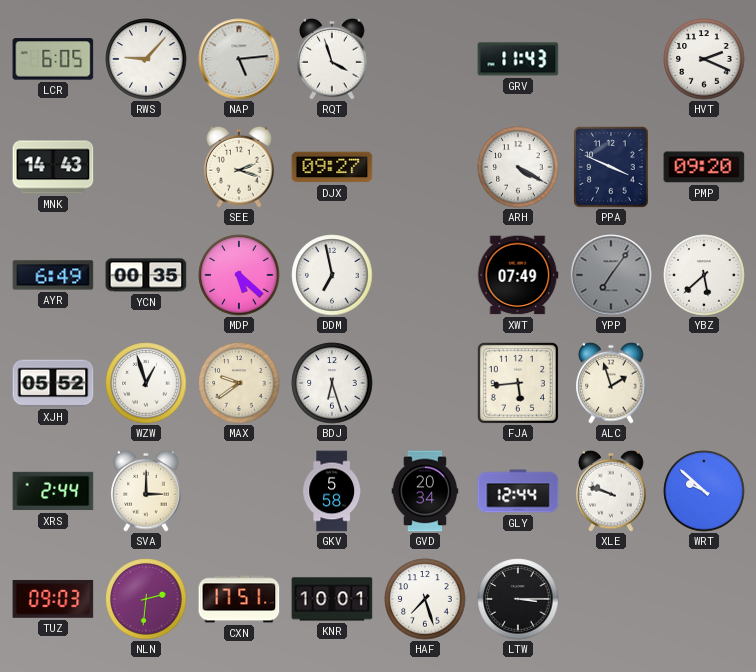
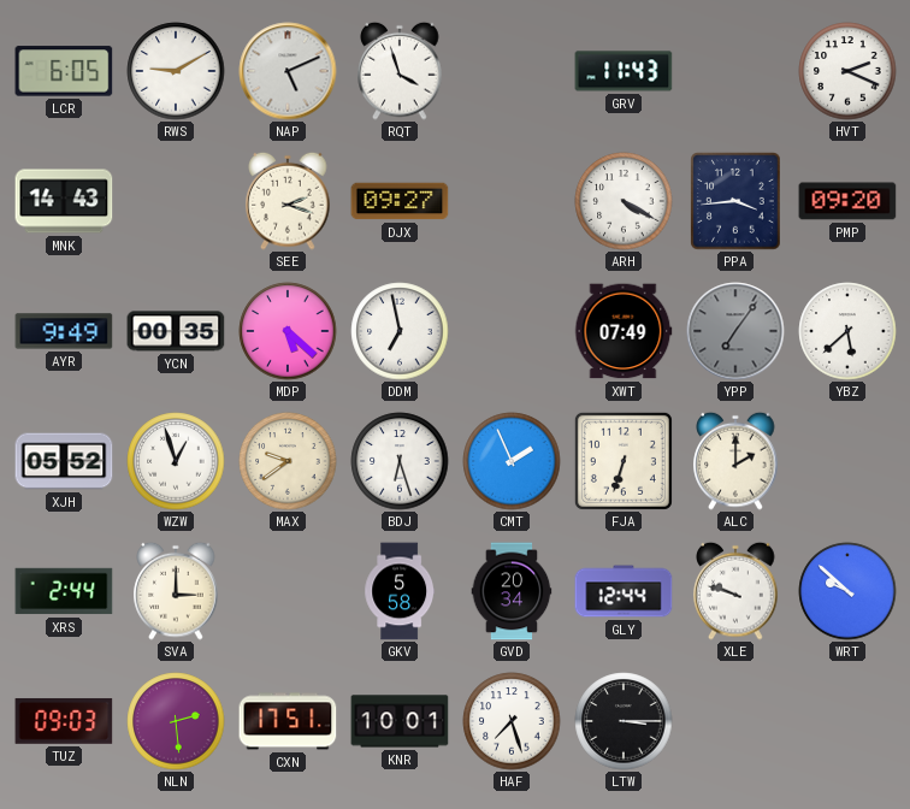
RWS: 9:07 -> 9:10 (176, 71)
NAP: 5:14 -> 5:11 (288, 71)
PPA: 3:49 -> 3:44 (735, 201)
AYR: 6:49 -> 9:49 (64, 331)
CMT: none -> 1:56 (512, 461)
FJA: 5:44 -> 6:33 (624, 461)
ALC: 1:57 -> 2:00 (735, 461)
NLN: 2:31 -> 2:29 (176, 721)
